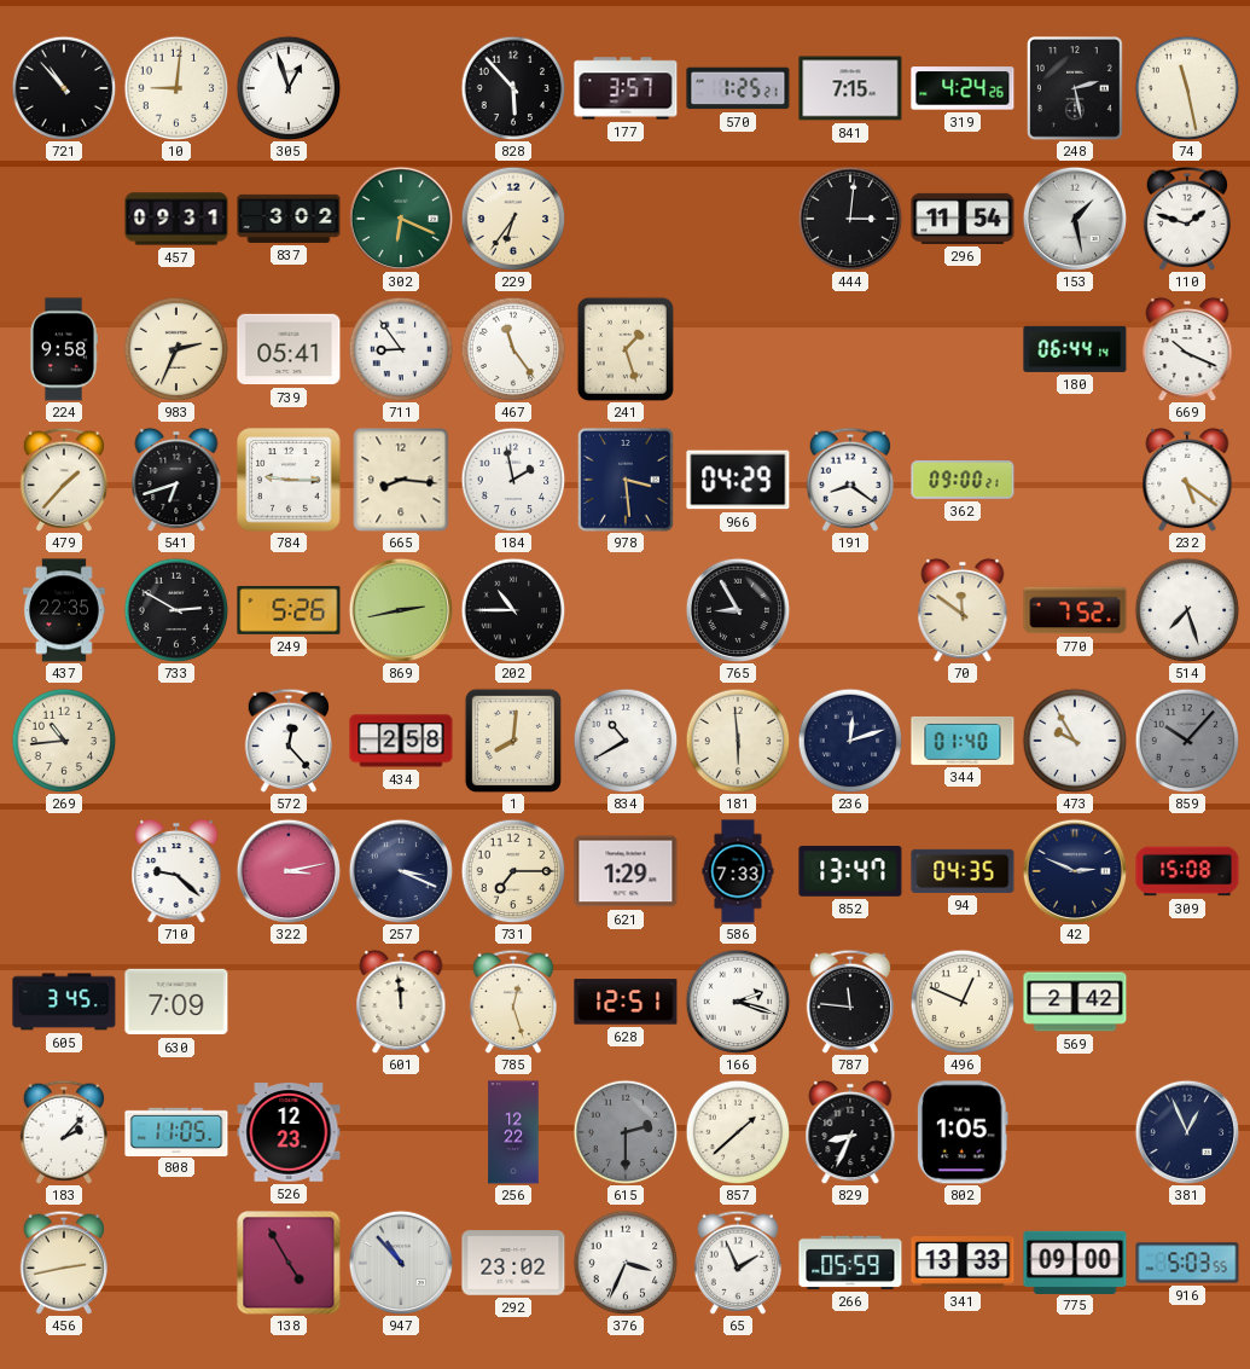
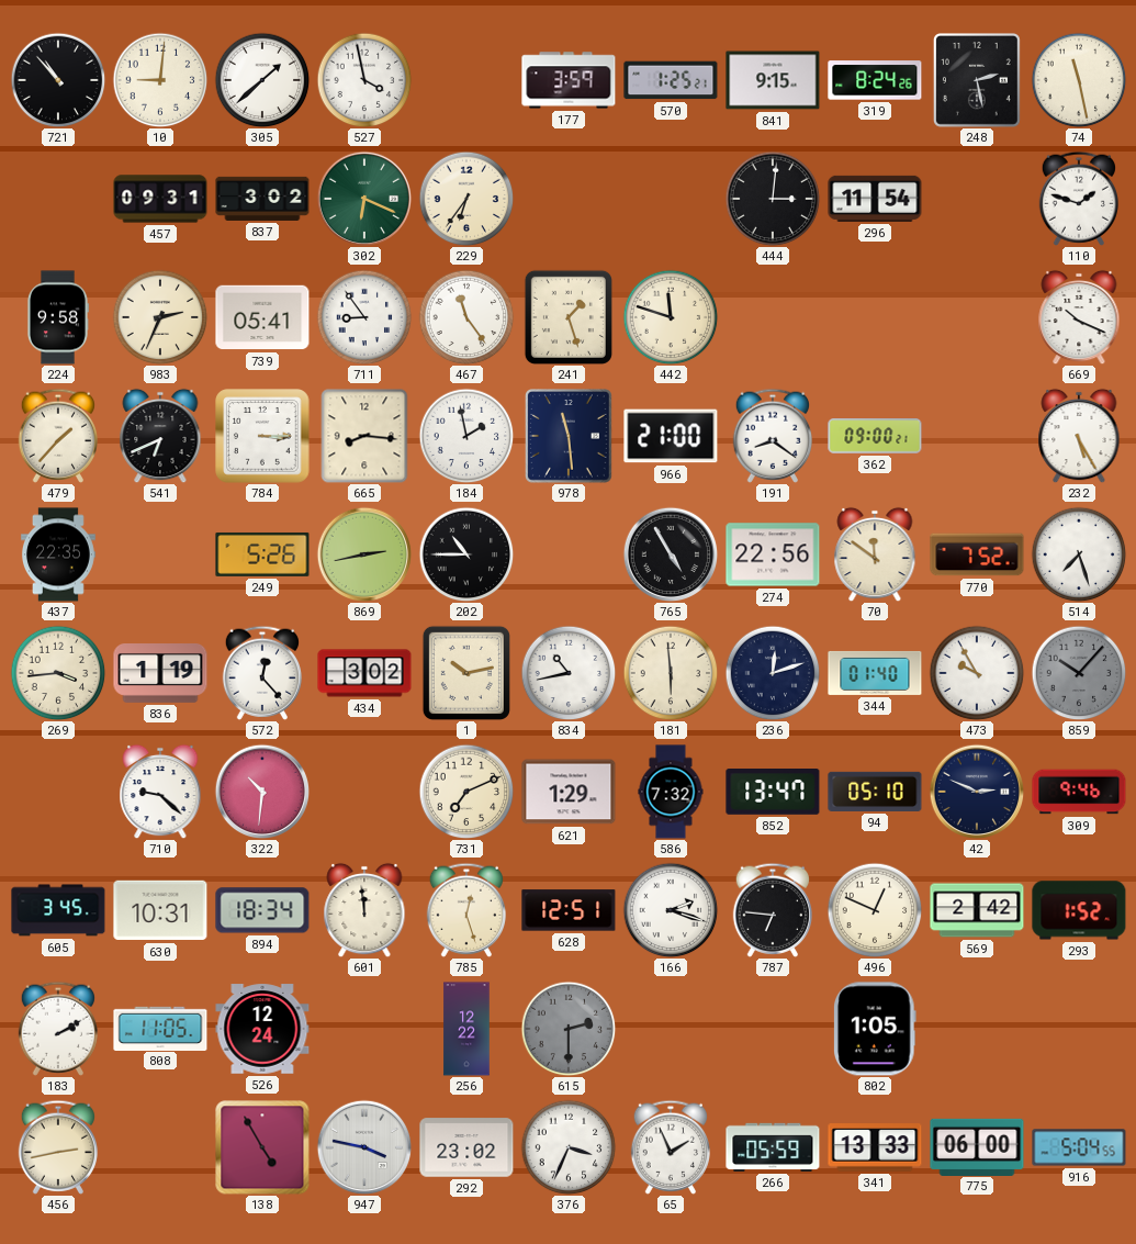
305: 12:57 -> 1:38 (262, 80)
527: none -> 3:58 (364, 80)
828: 5:53 -> none (513, 88)
177: 3:57 -> 3:59 (569, 80)
841: 7:15 -> 9:15 (773, 80)
319: 4:24 -> 8:24 (875, 80)
153: 1:28 -> none (1075, 219)
442: none -> 11:48 (671, 317)
180: 06:44 -> none (1075, 349)
541: 6:42 -> 6:41 (160, 436)
784: 9:15 -> 3:15 (262, 436)
978: 3:29 -> 11:29 (569, 437)
966: 04:29 -> 21:00 (671, 436)
232: 5:21 -> 5:25 (1079, 436)
733: 2:50 -> none (176, 610)
765: 8:55 -> 4:55 (671, 554)
274: none -> 22:56 (773, 554)
269: 10:44 -> 3:44 (58, 673)
836: none -> 1:19 (160, 674)
434: 2:58 -> 3:02 (364, 673)
1: 8:01 -> 10:13 (466, 673)
834: 10:40 -> 10:43 (569, 673)
322: 3:13 -> 10:31 (262, 792)
257: 3:19 -> none (401, 871)
731: 7:15 -> 7:11 (466, 792)
586: 7:33 -> 7:32 (671, 792)
94: 04:35 -> 05:10 (875, 792)
309: 15:08 -> 9:46 (1079, 792)
630: 7:09 -> 10:31 (160, 910)
894: none -> 18:34 (262, 910)
787: 11:46 -> 6:46 (772, 910)
293: none -> 1:52 (1079, 910)
183: 2:07 -> 2:10 (57, 1029)
526: 12:23 -> 12:24 (262, 1029)
857: 1:38 -> none (738, 1132)
829: 8:34 -> none (850, 1132)
381: 12:56 -> none (1187, 1132)
947: 10:53 -> 3:47 (364, 1147)
775: 09:00 -> 06:00 (977, 1146)
916: 5:03 -> 5:04 (1079, 1147)
